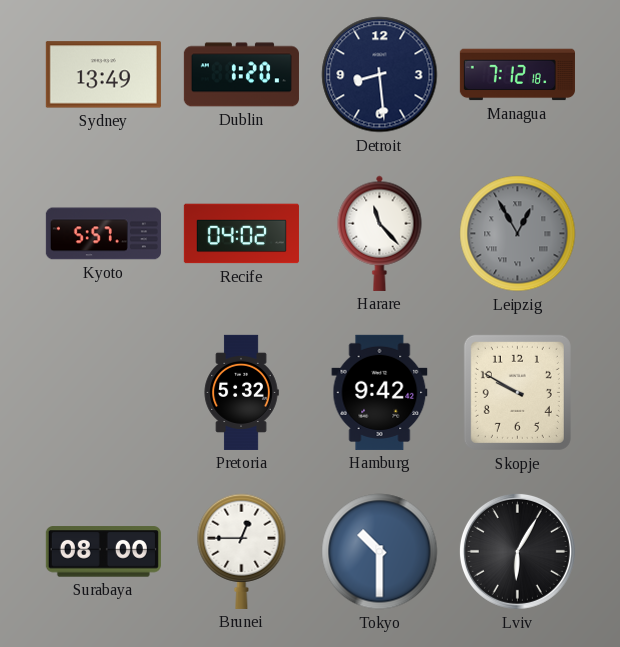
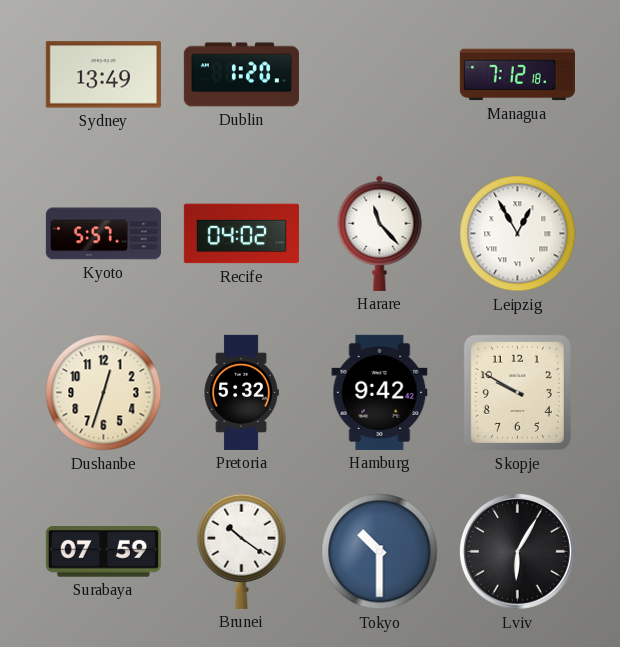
Detroit: 8:29 -> none (380, 75)
Leipzig dial: grey -> white (518, 234)
Dushanbe: none -> 12:33 (104, 393)
Surabaya: 08:00 -> 07:59 (103, 552)
Brunei: 12:45 -> 10:21 (242, 551)
